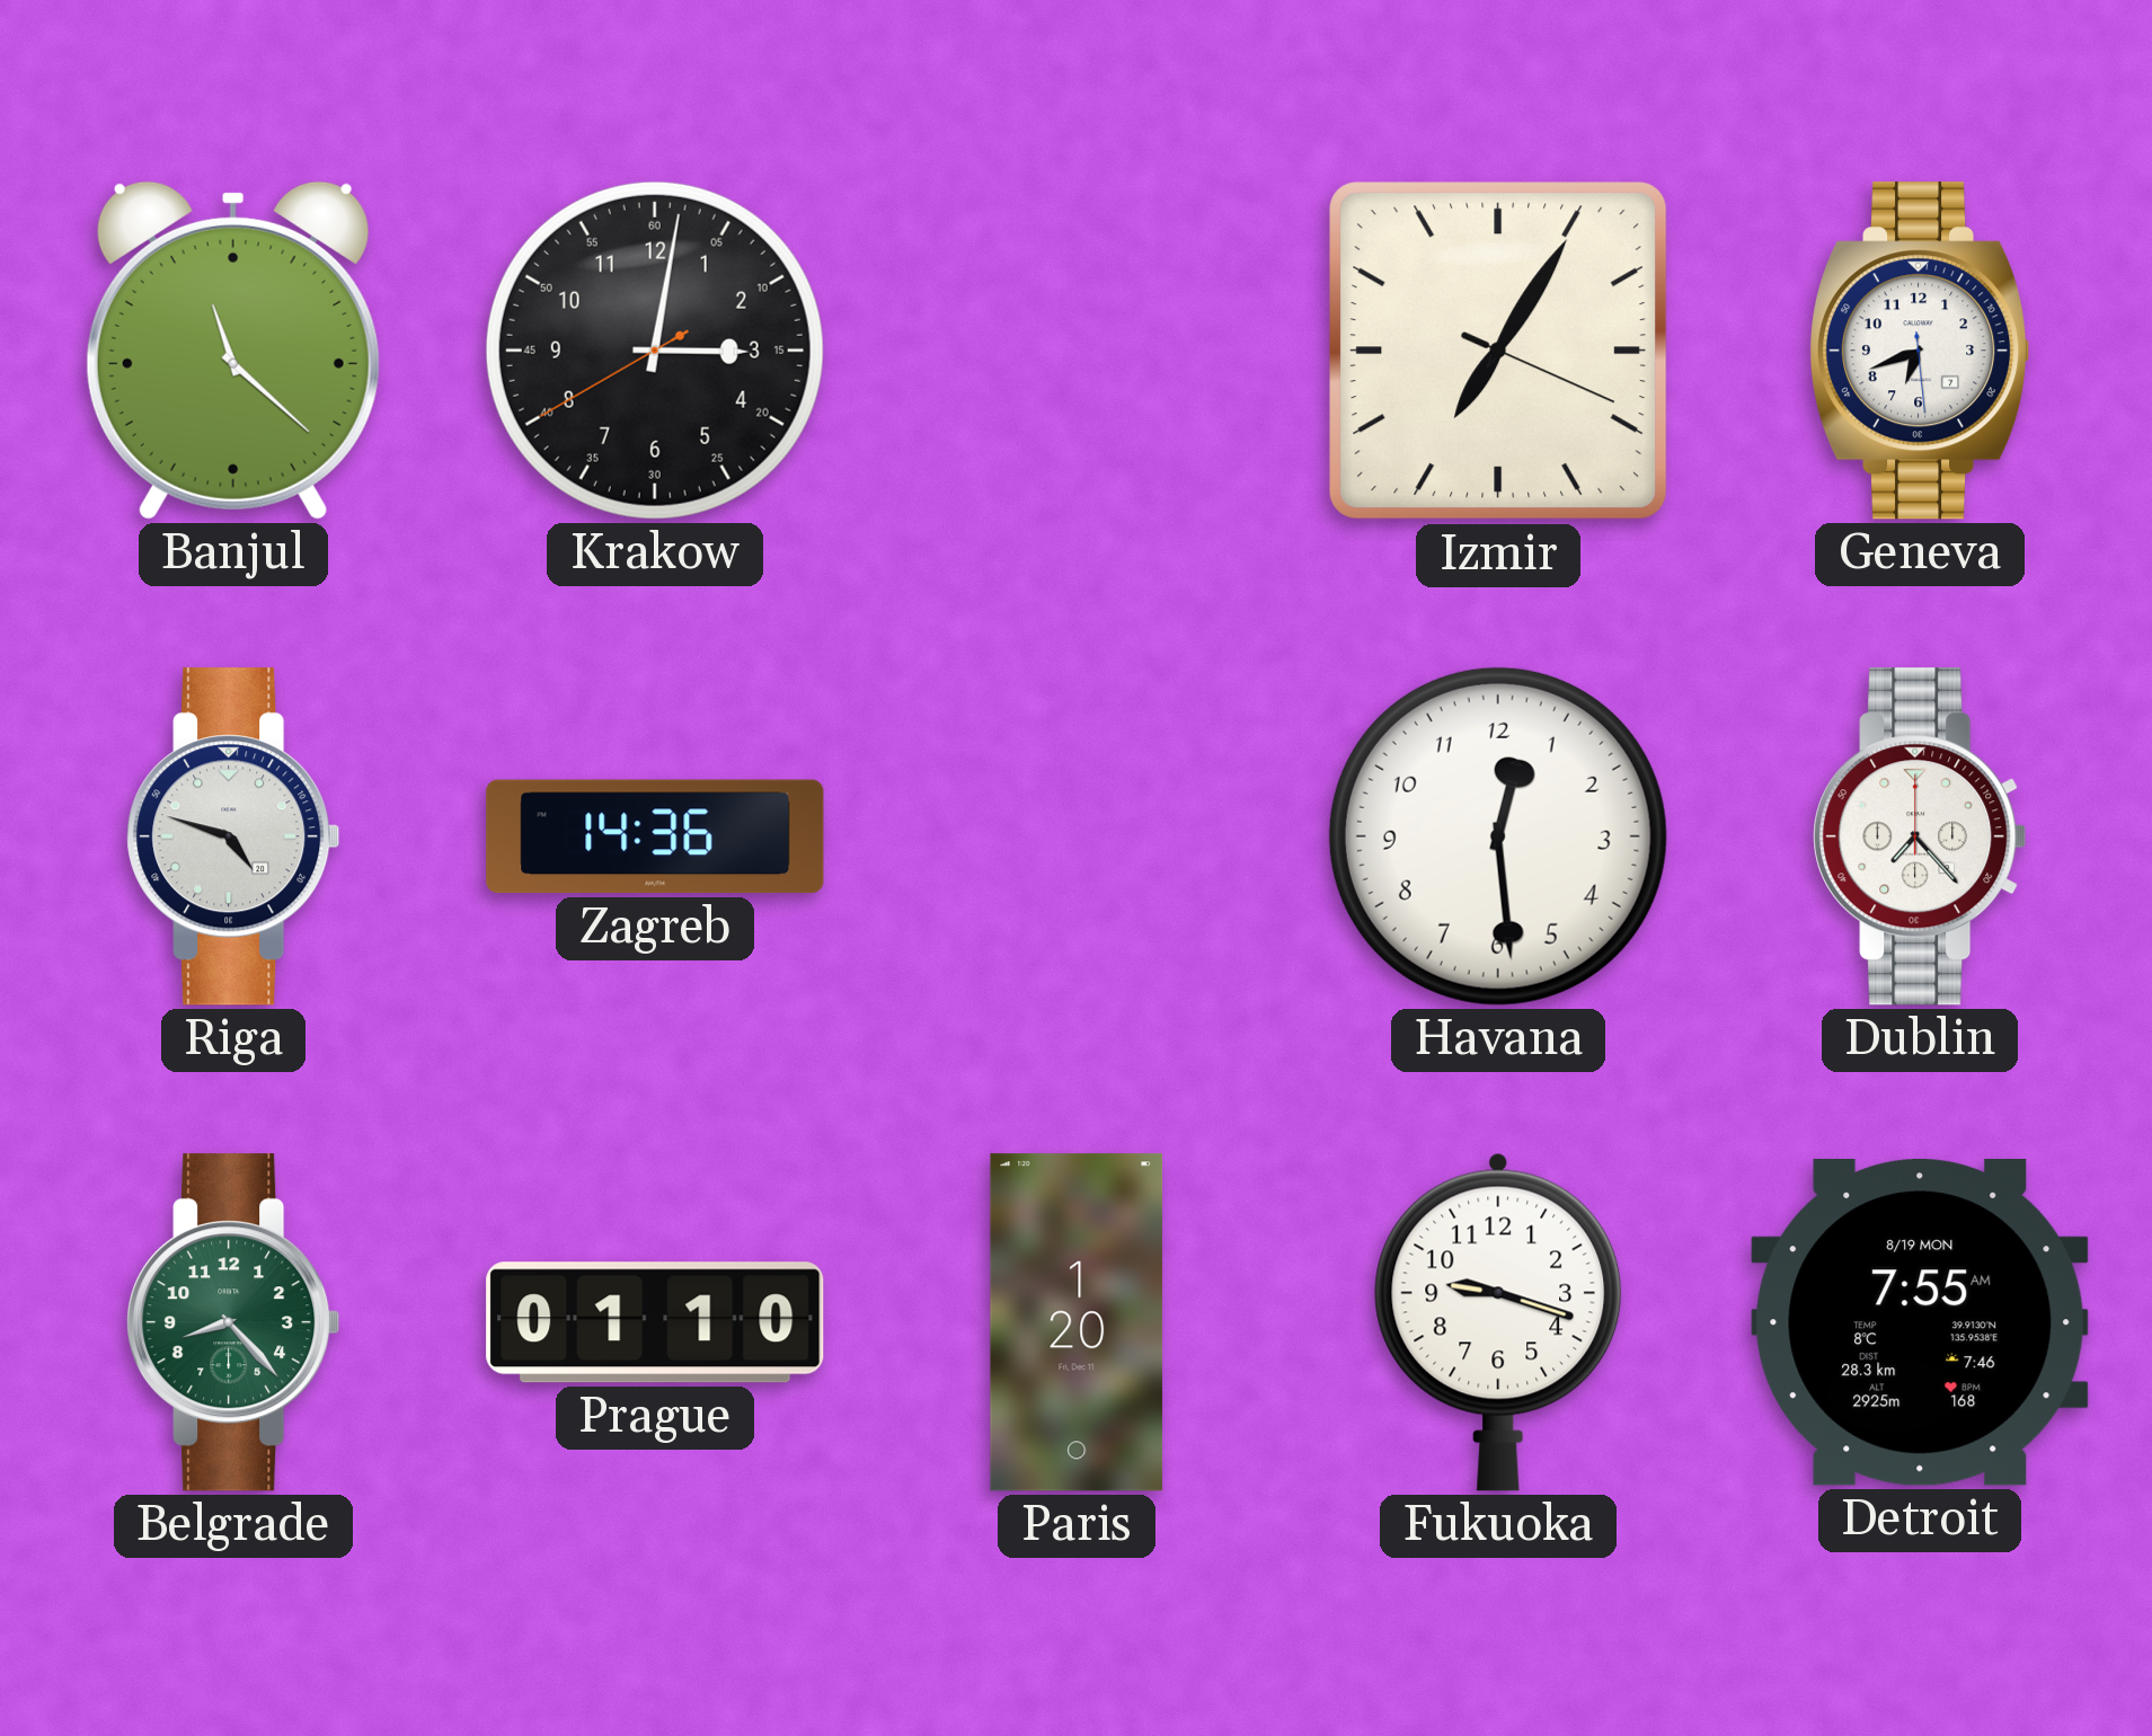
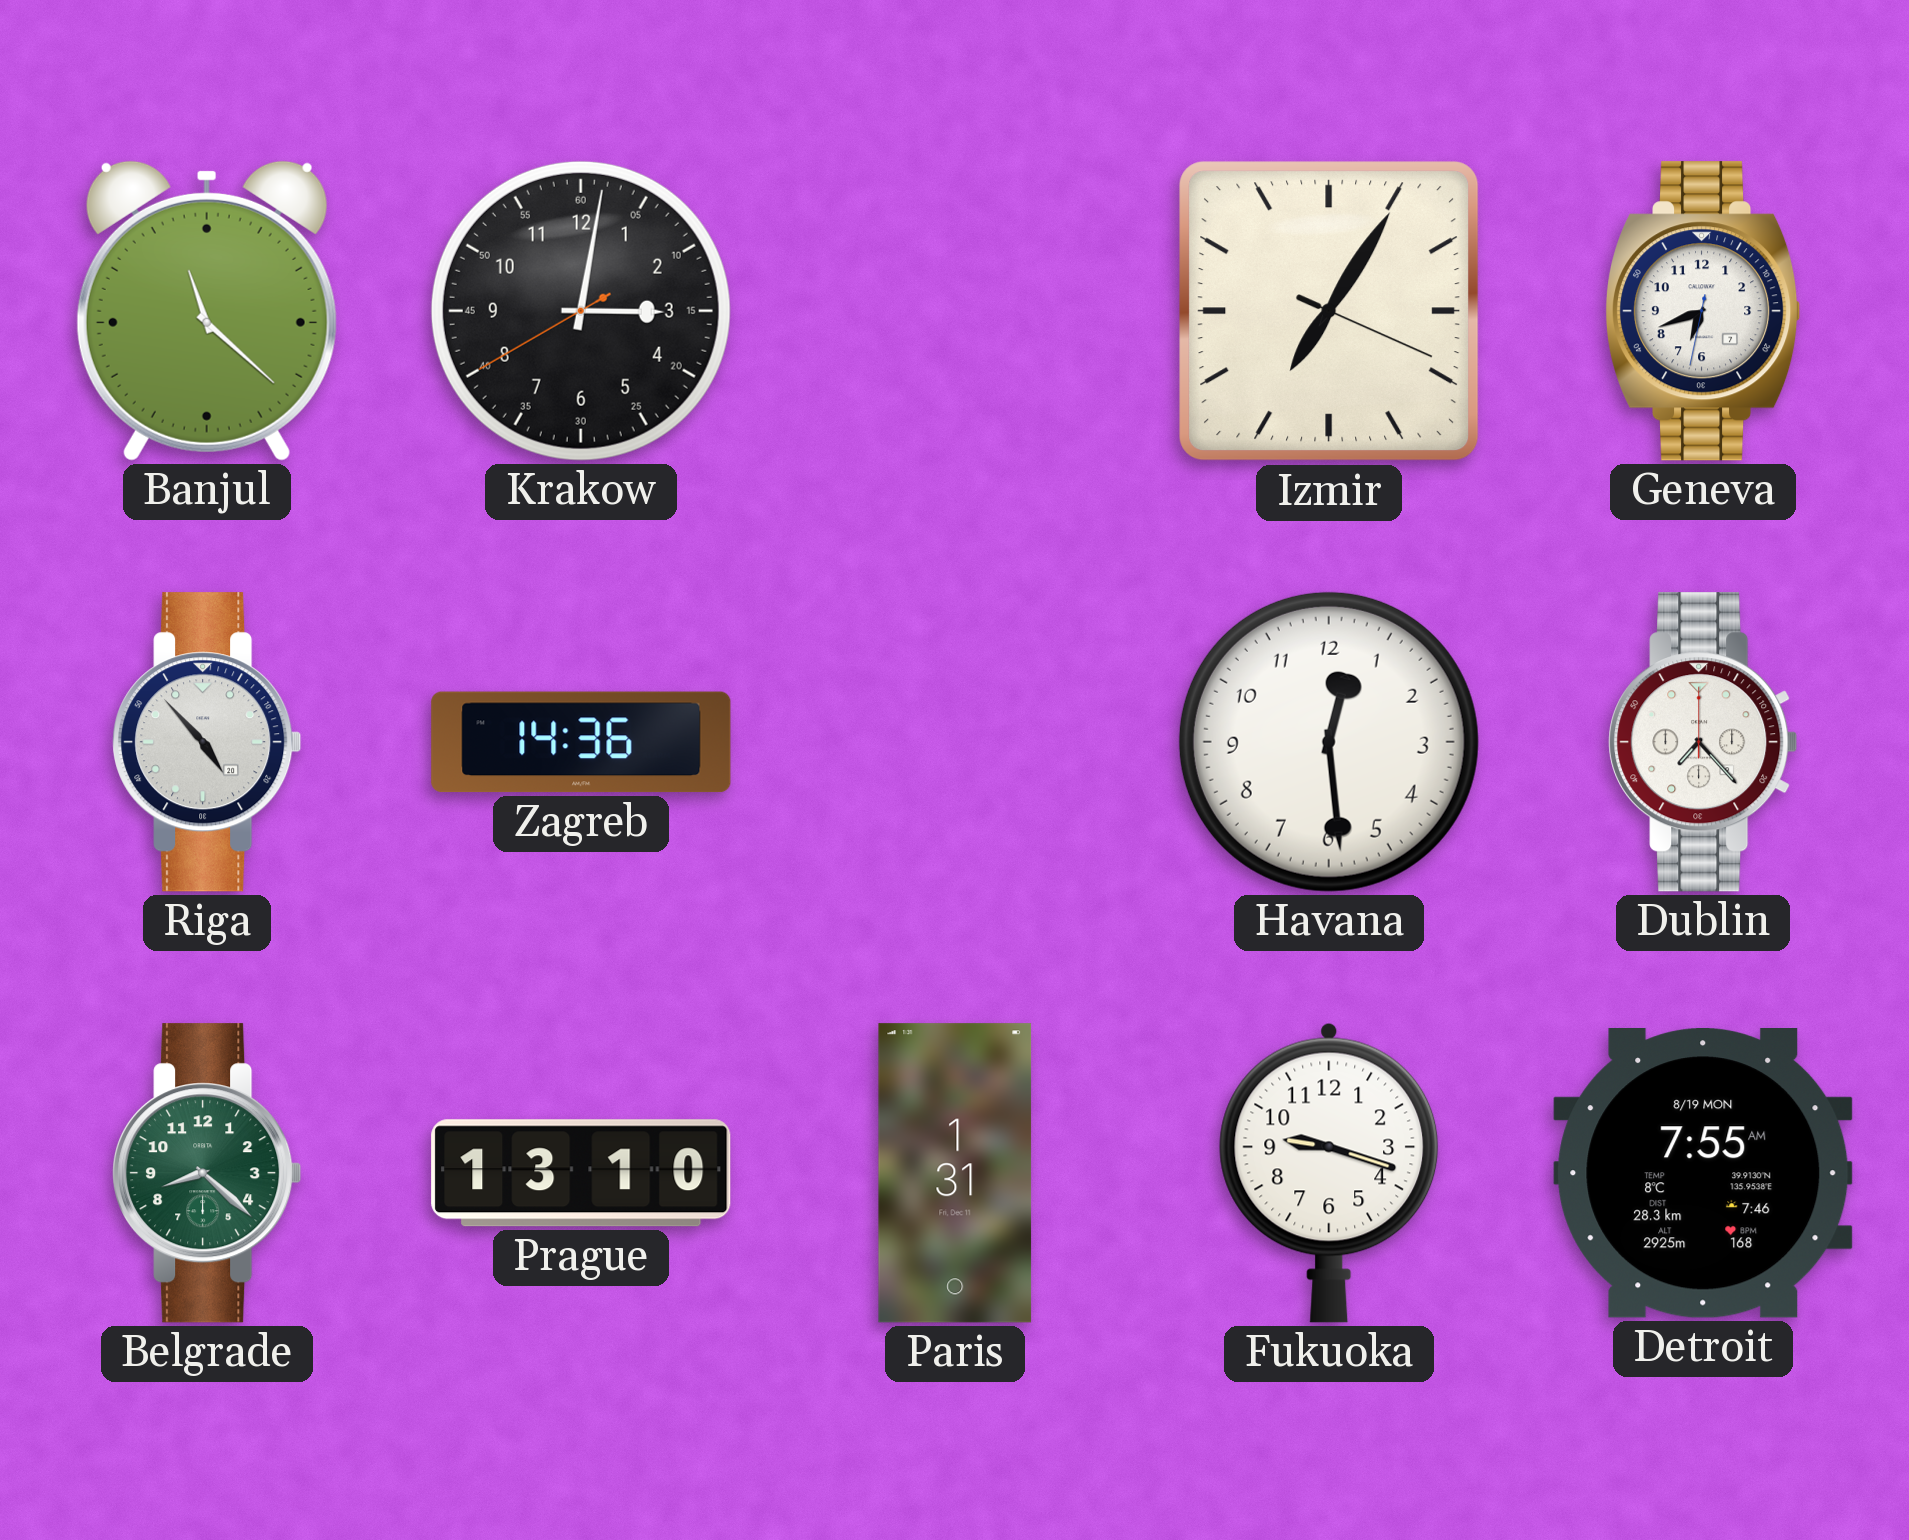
Geneva: 6:41:29 -> 6:41:32 (1703, 311)
Riga: 4:48 -> 4:53 (207, 742)
Belgrade: 8:23 -> 8:22 (207, 1173)
Prague: 01:10 -> 13:10 (581, 1173)
Paris: 1:20 -> 1:31 (955, 1173)
